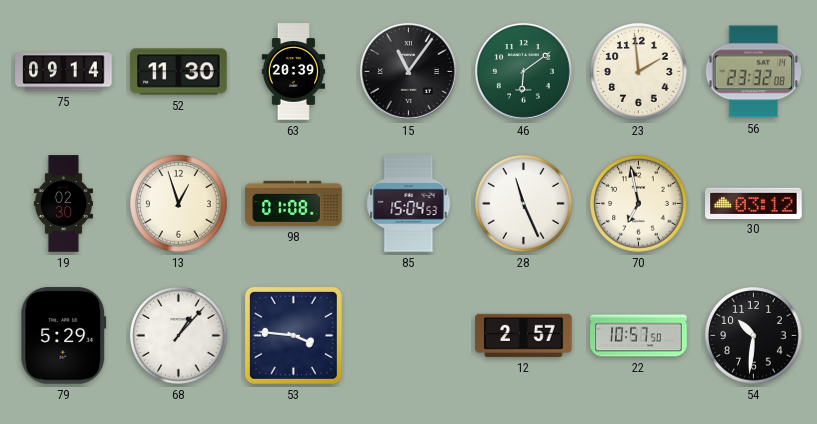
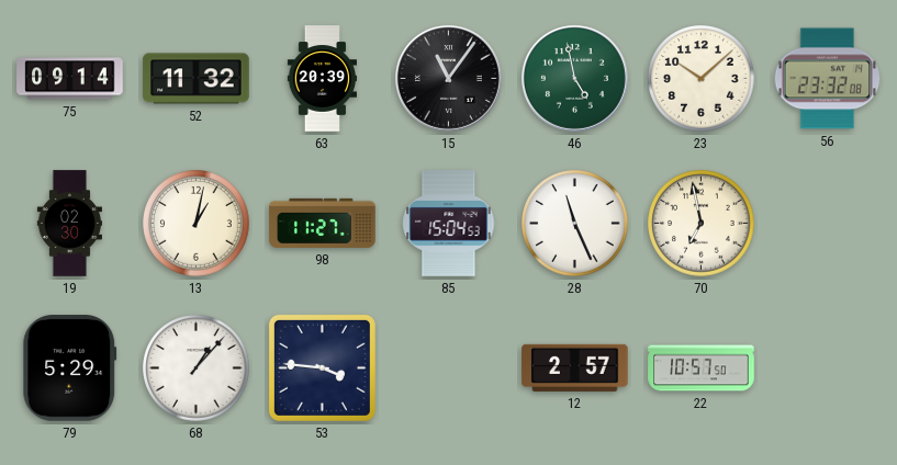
52: 11:30 -> 11:32 (197, 79)
46: 6:09 -> 4:58 (574, 78)
23: 1:59 -> 10:08 (702, 79)
13: 12:57 -> 1:02 (197, 224)
98: 01:08 -> 11:27 (323, 223)
30: 03:12 -> none (754, 203)
54: 10:31 -> none (754, 336)
